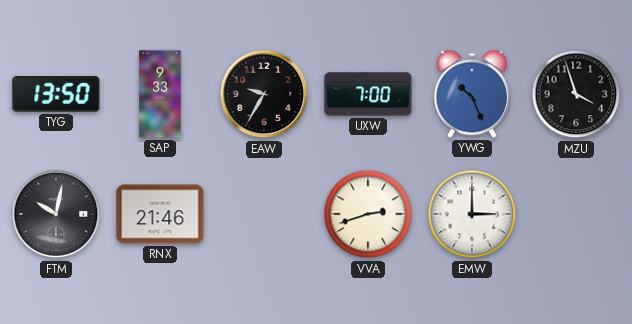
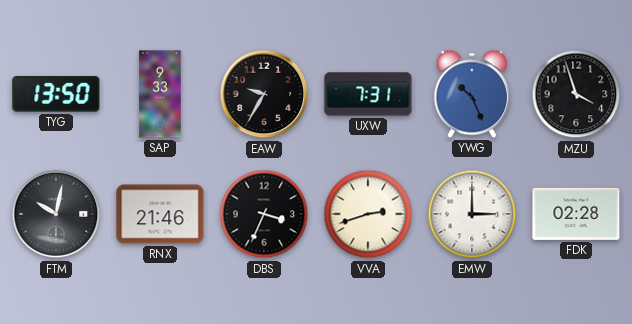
UXW: 7:00 -> 7:31 (368, 94)
DBS: none -> 3:34 (264, 214)
FDK: none -> 02:28 (576, 214)
